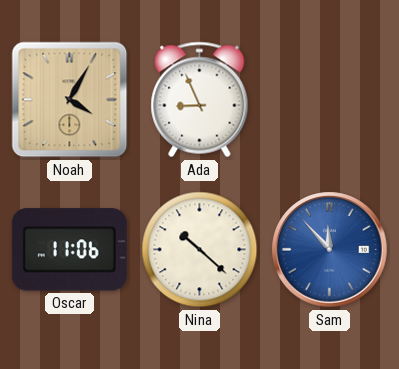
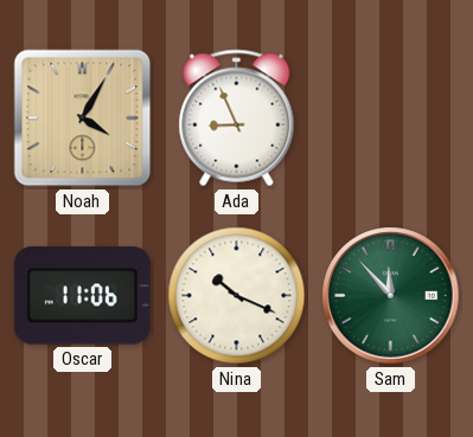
Nina: 10:22 -> 10:19 (237, 296)
Sam dial: blue -> green (391, 296)
